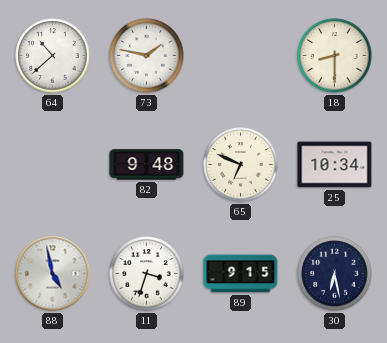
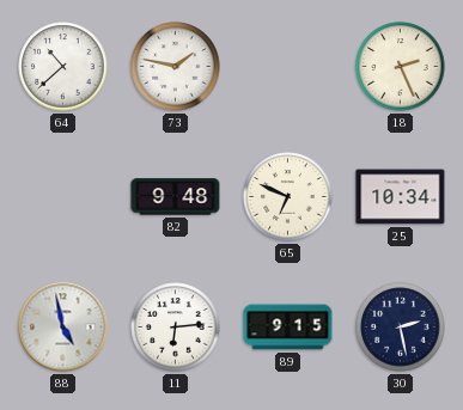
18: 8:30 -> 2:26 (401, 67)
11: 3:33 -> 6:14 (176, 328)
30: 6:28 -> 2:28 (401, 328)
